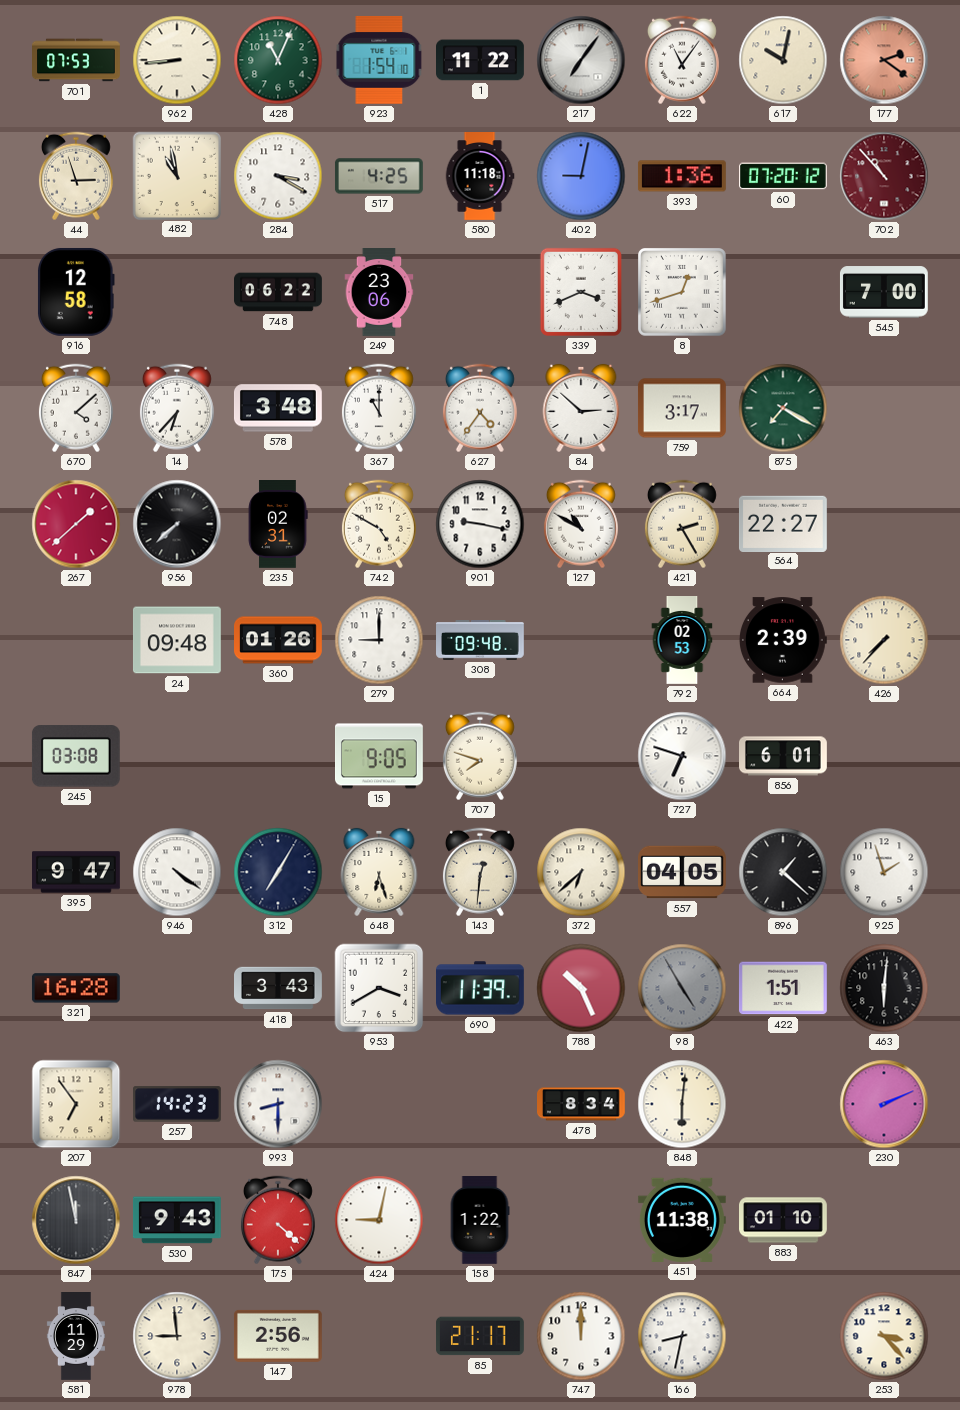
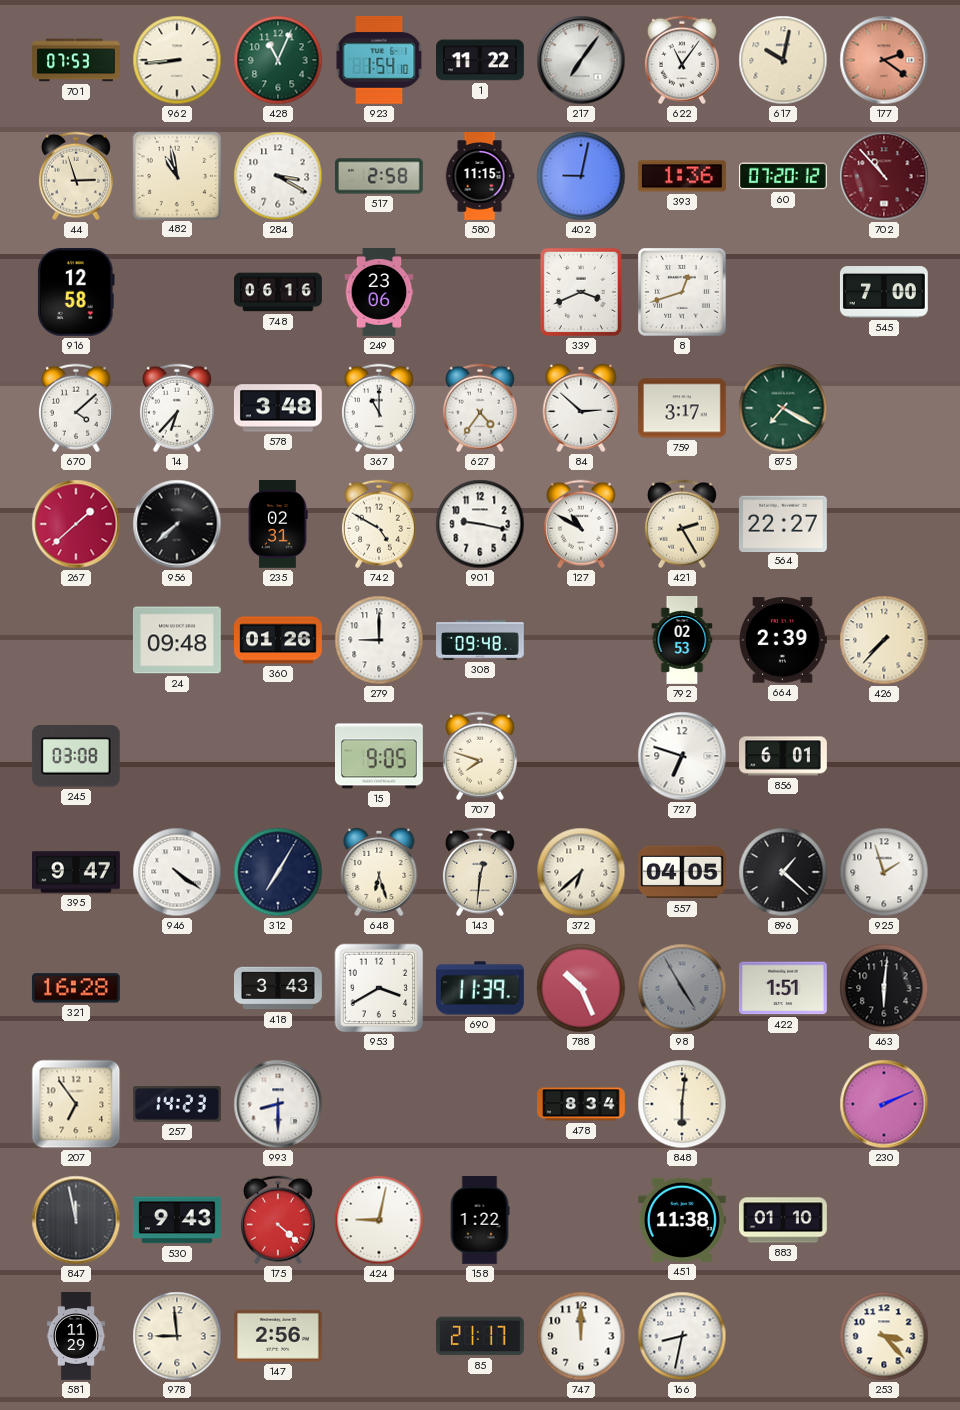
517: 4:25 -> 2:58 (379, 176)
580: 11:18 -> 11:15 (480, 177)
748: 06:22 -> 06:16 (279, 292)
